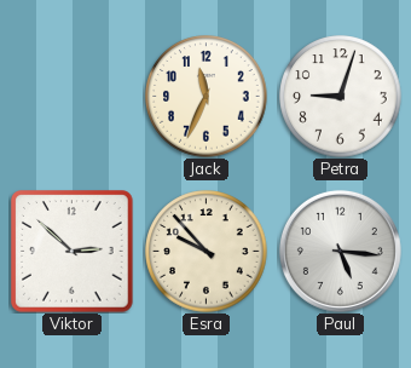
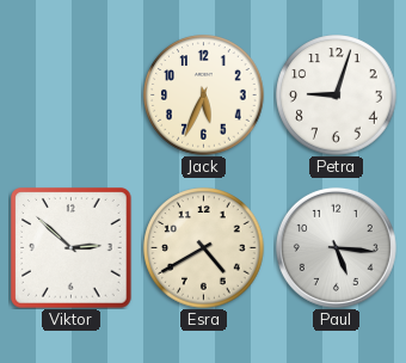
Jack: 11:34 -> 5:34 (204, 96)
Esra: 9:53 -> 4:40 (204, 248)
